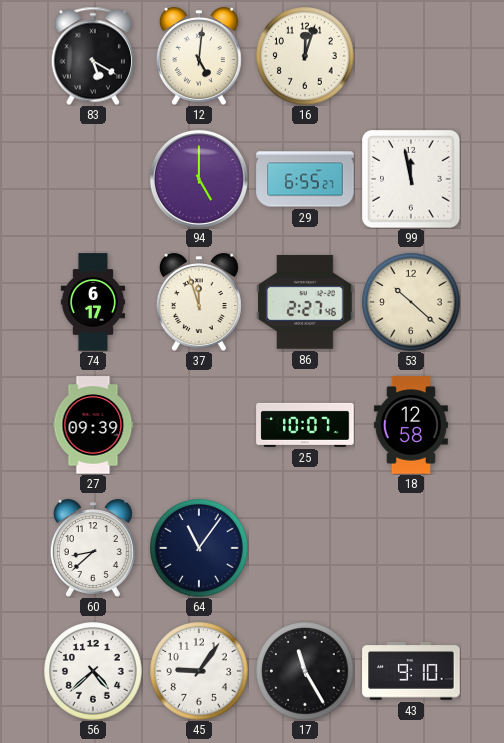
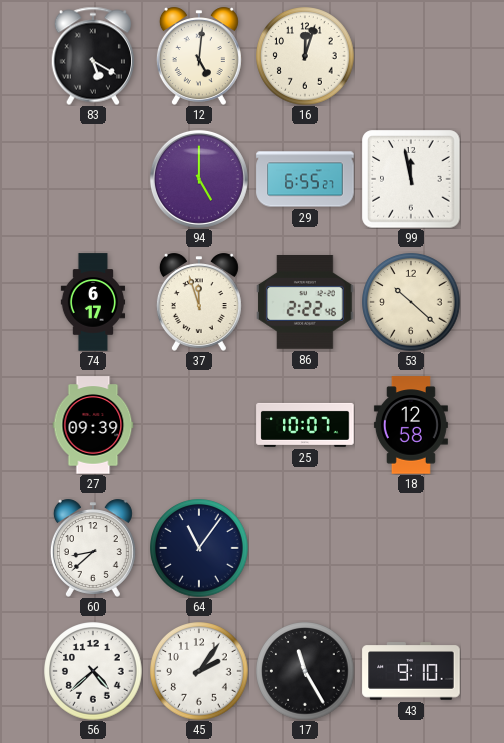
86: 2:27 -> 2:22 (305, 303)
45: 9:06 -> 2:06 (199, 671)
